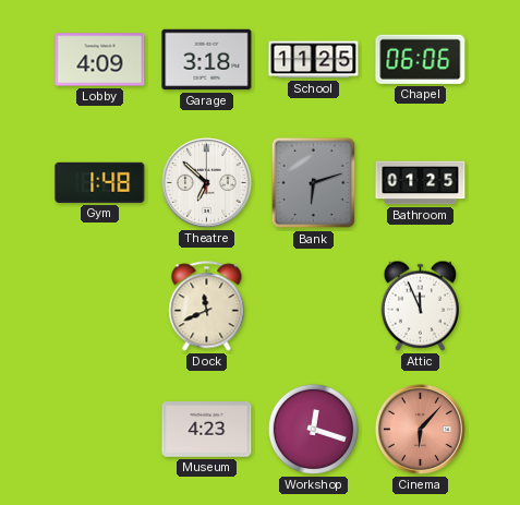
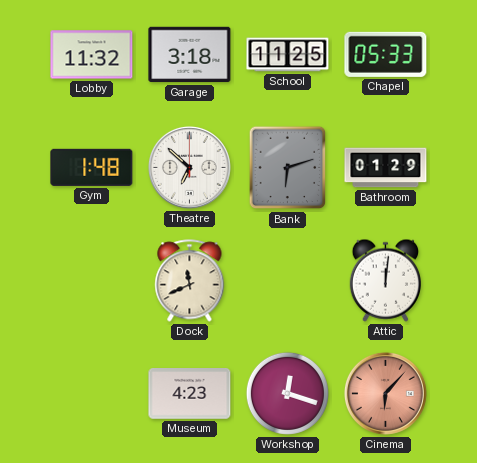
Lobby: 4:09 -> 11:32 (92, 55)
Chapel: 06:06 -> 05:33 (386, 54)
Bathroom: 01:25 -> 01:29 (386, 168)
Attic: 11:56 -> 12:01 (385, 280)
